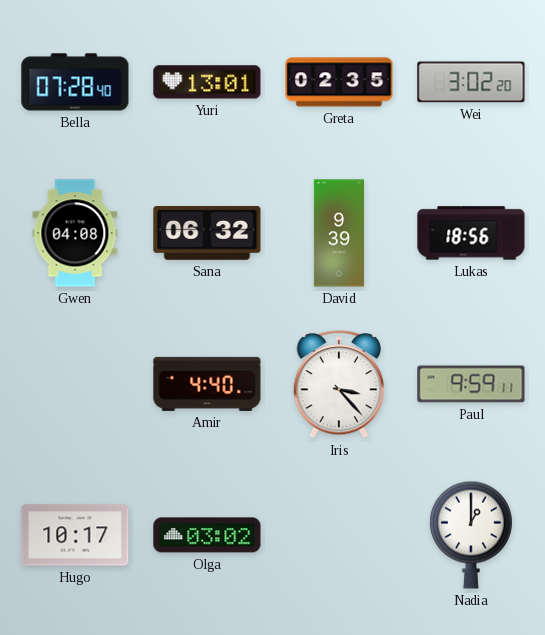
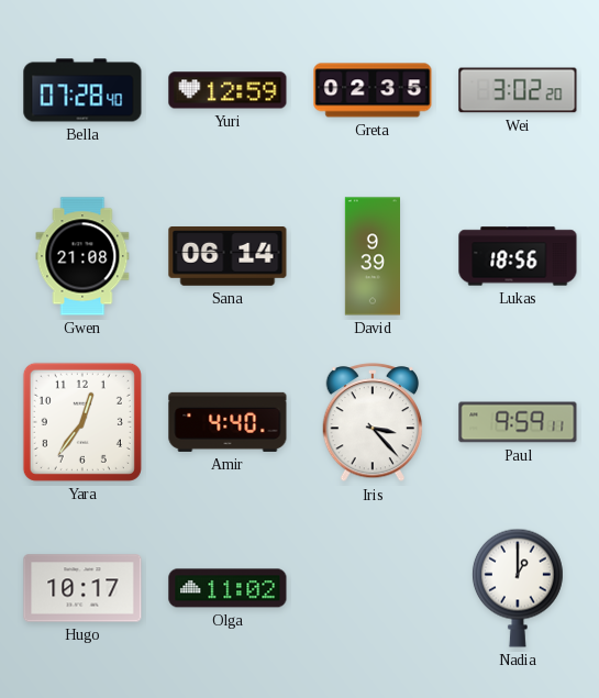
Yuri: 13:01 -> 12:59 (228, 90)
Gwen: 04:08 -> 21:08 (82, 256)
Sana: 06:32 -> 06:14 (228, 257)
Yara: none -> 12:36 (82, 422)
Olga: 03:02 -> 11:02 (228, 588)
